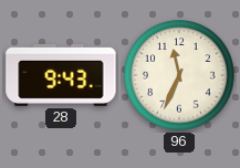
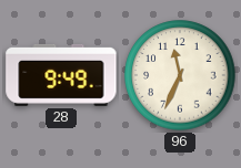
28: 9:43 -> 9:49 (61, 75)
